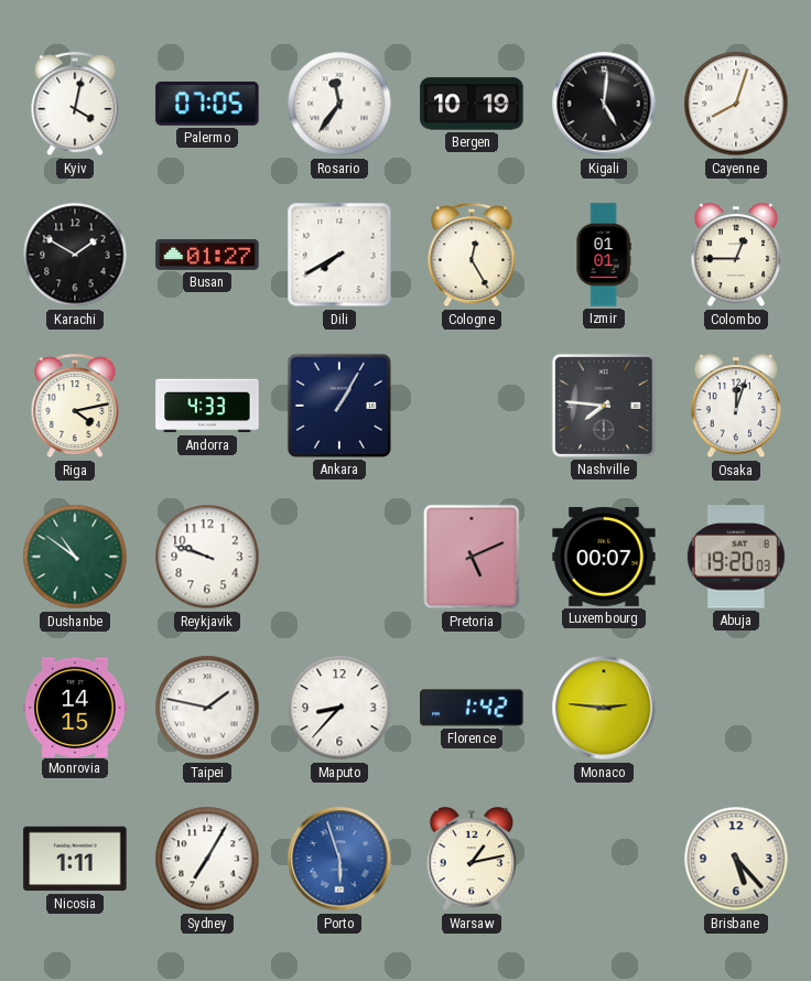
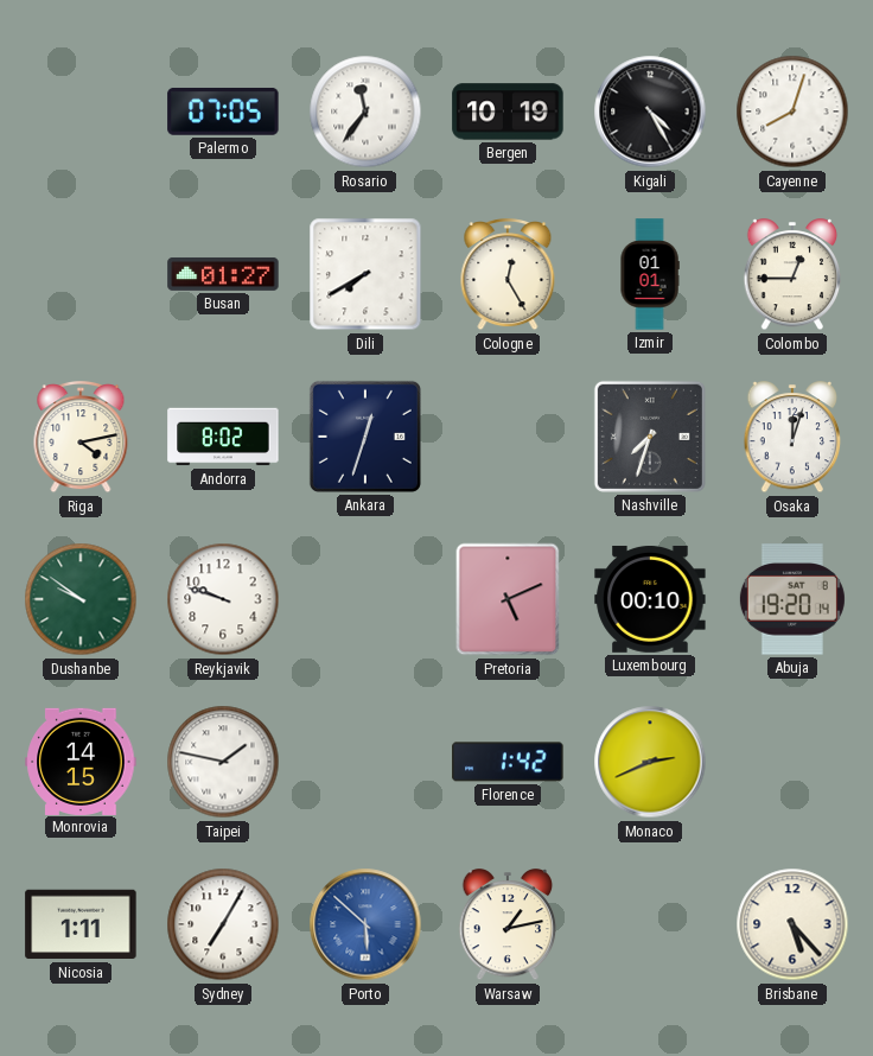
Kyiv: 4:02 -> none (75, 105)
Kigali: 5:01 -> 4:25 (650, 112)
Karachi: 1:50 -> none (75, 255)
Andorra: 4:33 -> 8:02 (223, 437)
Ankara: 1:05 -> 12:33 (365, 437)
Nashville: 7:46 -> 7:33 (650, 437)
Dushanbe: 10:51 -> 9:51 (81, 599)
Luxembourg: 00:07 -> 00:10 (650, 599)
Abuja: 19:20:03 -> 19:20:14 (792, 599)
Maputo: 8:37 -> none (339, 708)
Monaco: 2:46 -> 2:41 (650, 762)
Porto: 5:57 -> 5:52 (365, 924)
